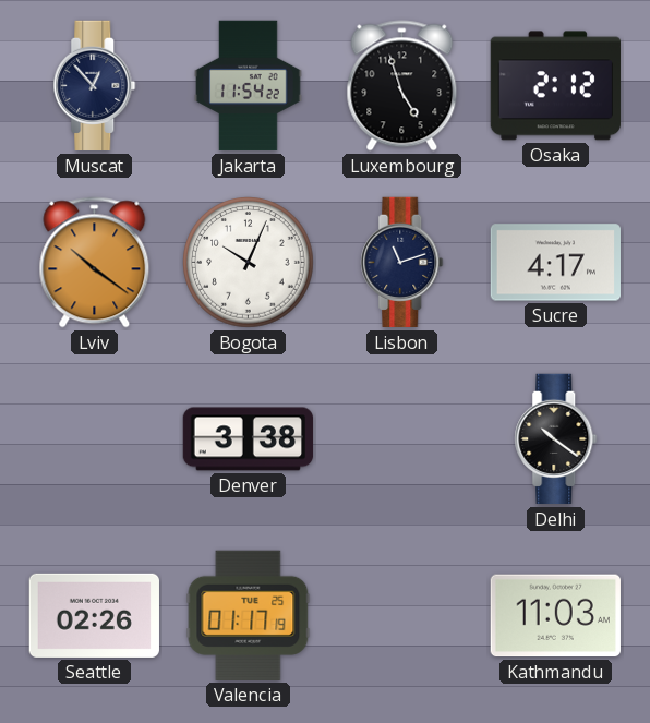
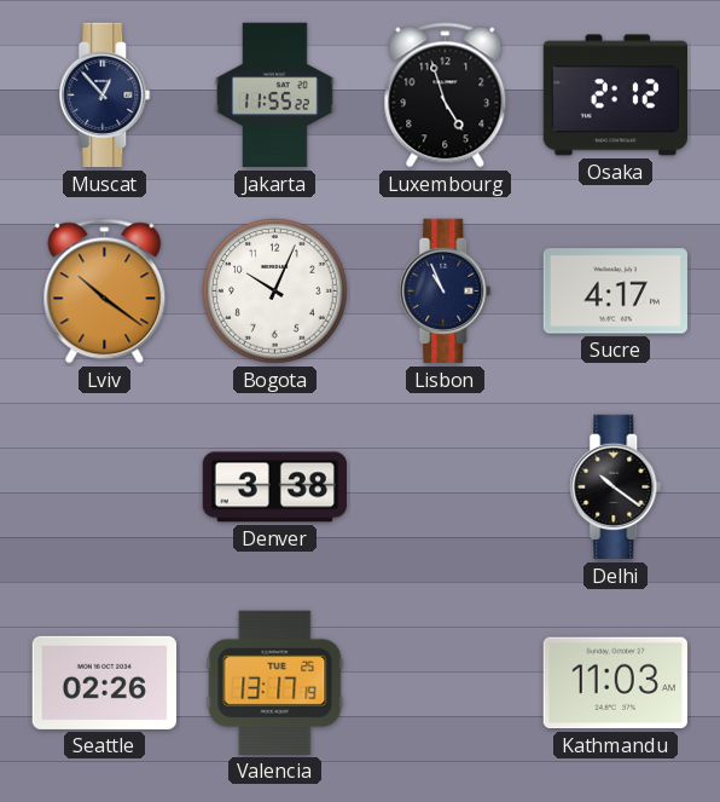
Jakarta: 11:54 -> 11:55 (275, 96)
Lisbon: 11:12 -> 10:56 (446, 292)
Valencia: 01:17 -> 13:17 (275, 682)
